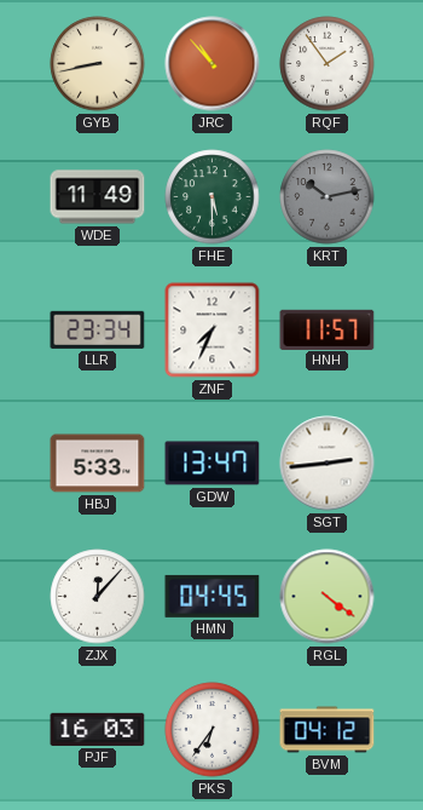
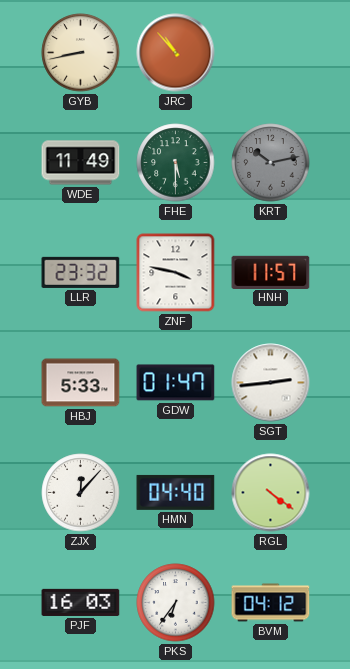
RQF: 1:54 -> none (328, 64)
LLR: 23:34 -> 23:32 (81, 272)
ZNF: 7:34 -> 3:47 (176, 273)
GDW: 13:47 -> 01:47 (176, 383)
HMN: 04:45 -> 04:40 (176, 492)
